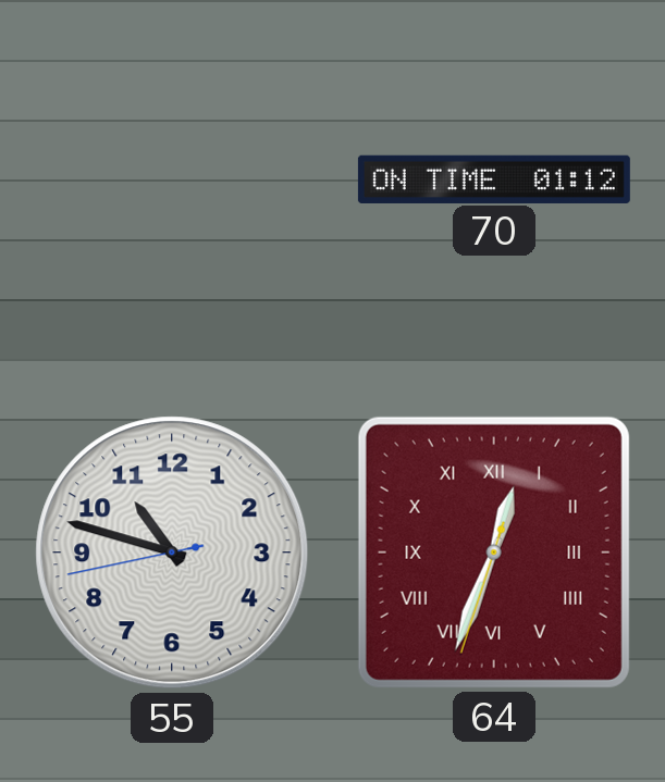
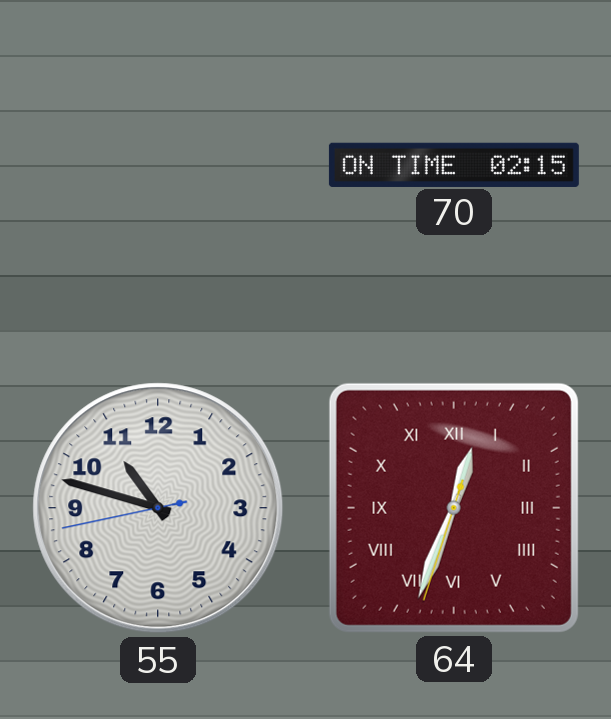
70: 01:12 -> 02:15 (454, 164)
